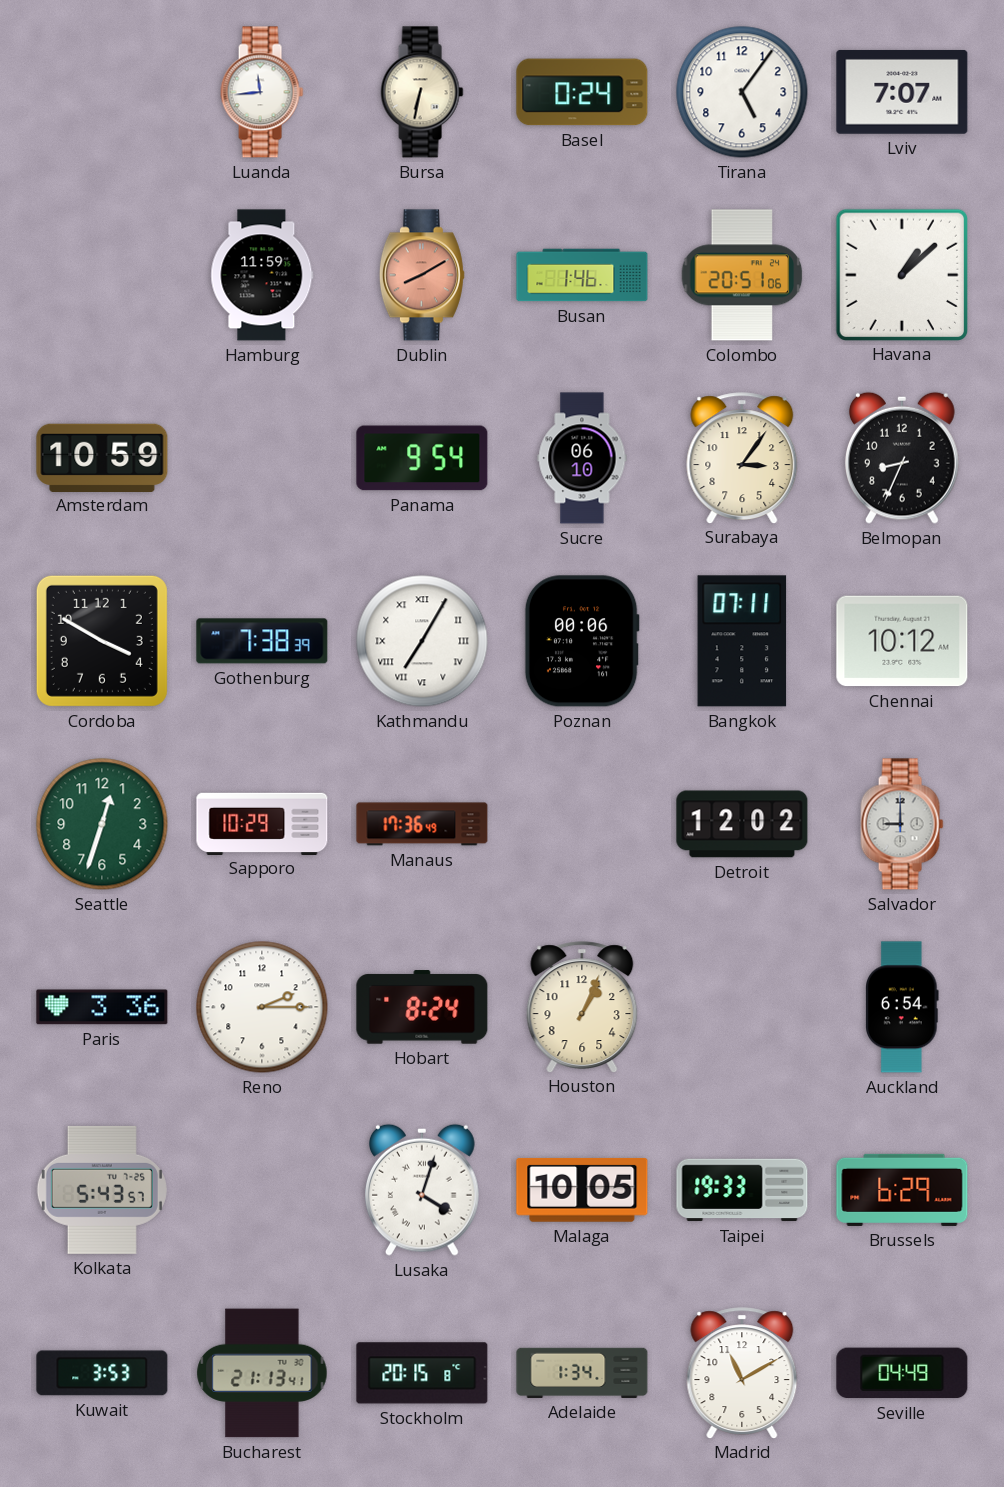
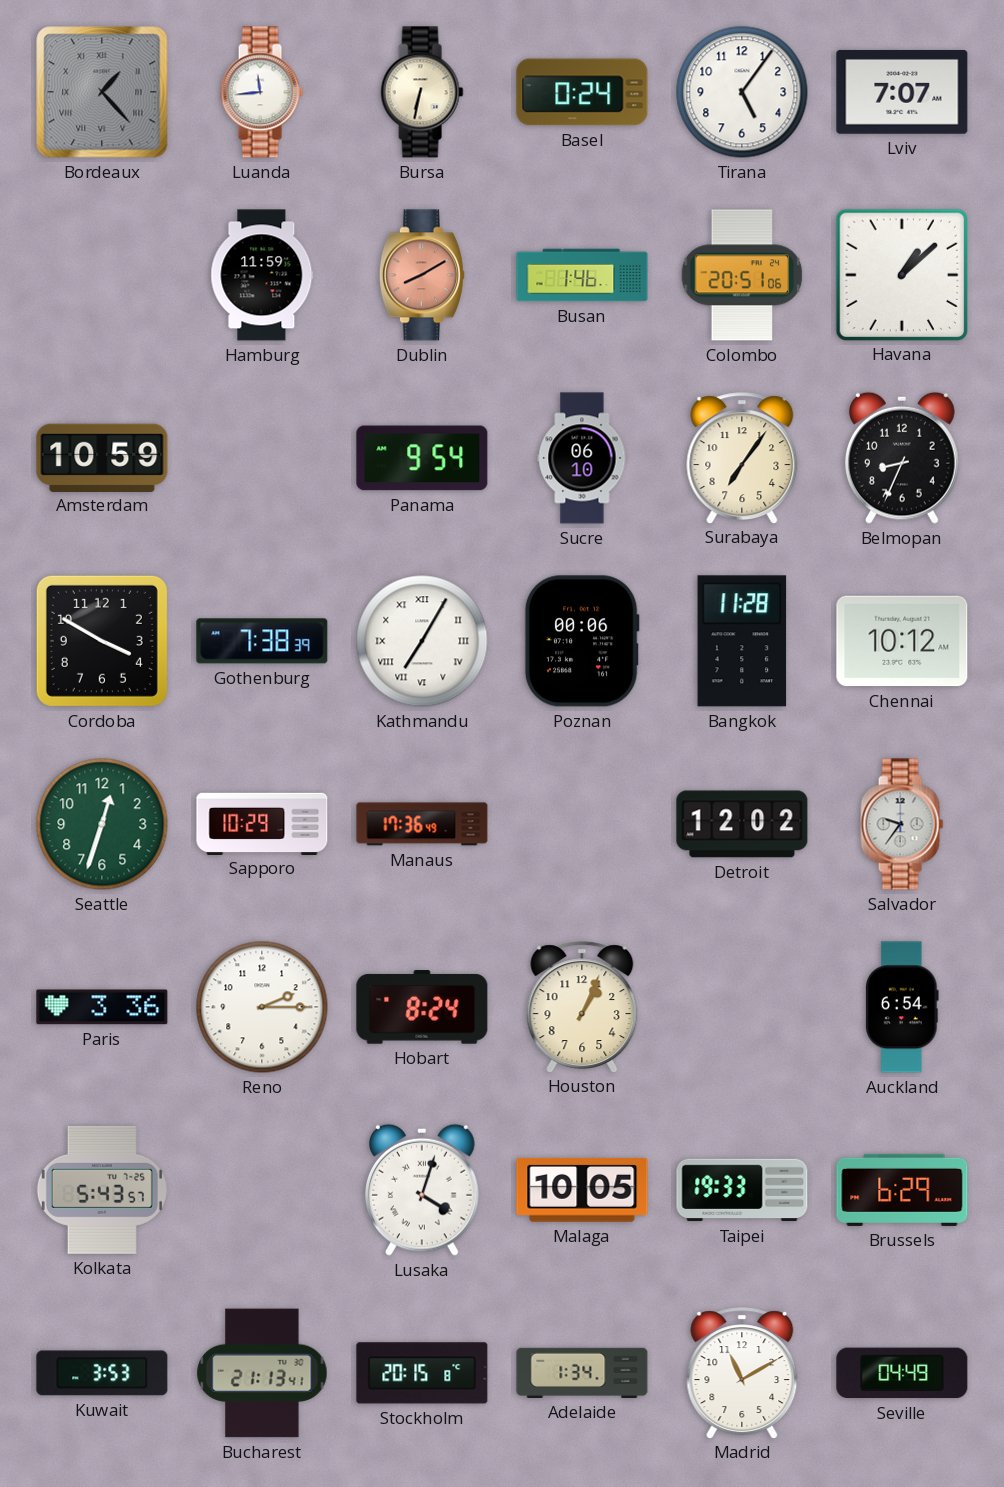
Bordeaux: none -> 1:23 (102, 92)
Surabaya: 3:06 -> 7:06 (742, 458)
Bangkok: 07:11 -> 11:28 (742, 641)
Salvador: 9:00 -> 9:36 (902, 824)
